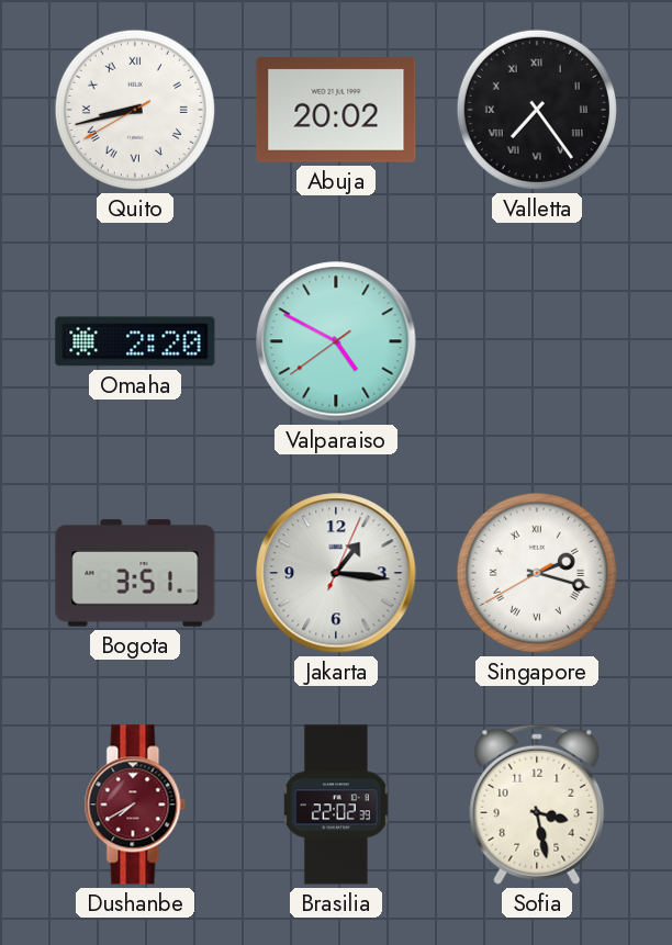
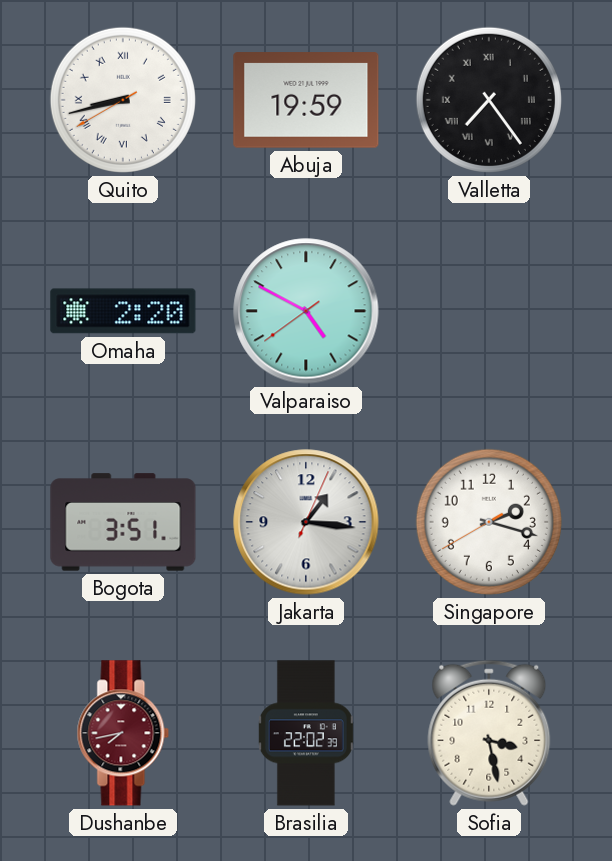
Abuja: 20:02 -> 19:59 (306, 100)
Singapore numerals: Roman -> Arabic (489, 522)
Dushanbe: 7:40 -> 7:43 (123, 733)
